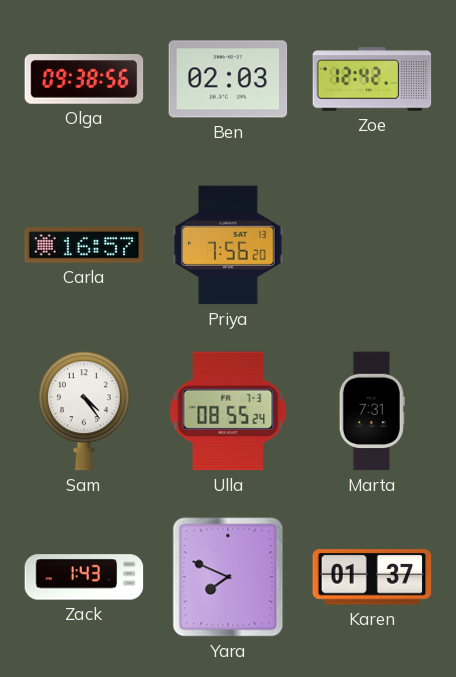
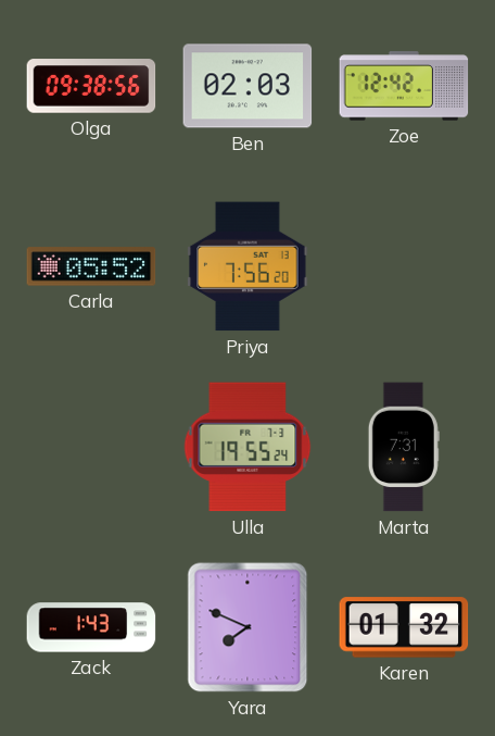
Carla: 16:57 -> 05:52 (91, 266)
Sam: 4:24 -> none (84, 411)
Ulla: 08:55 -> 19:55 (247, 447)
Karen: 01:37 -> 01:32 (404, 627)
